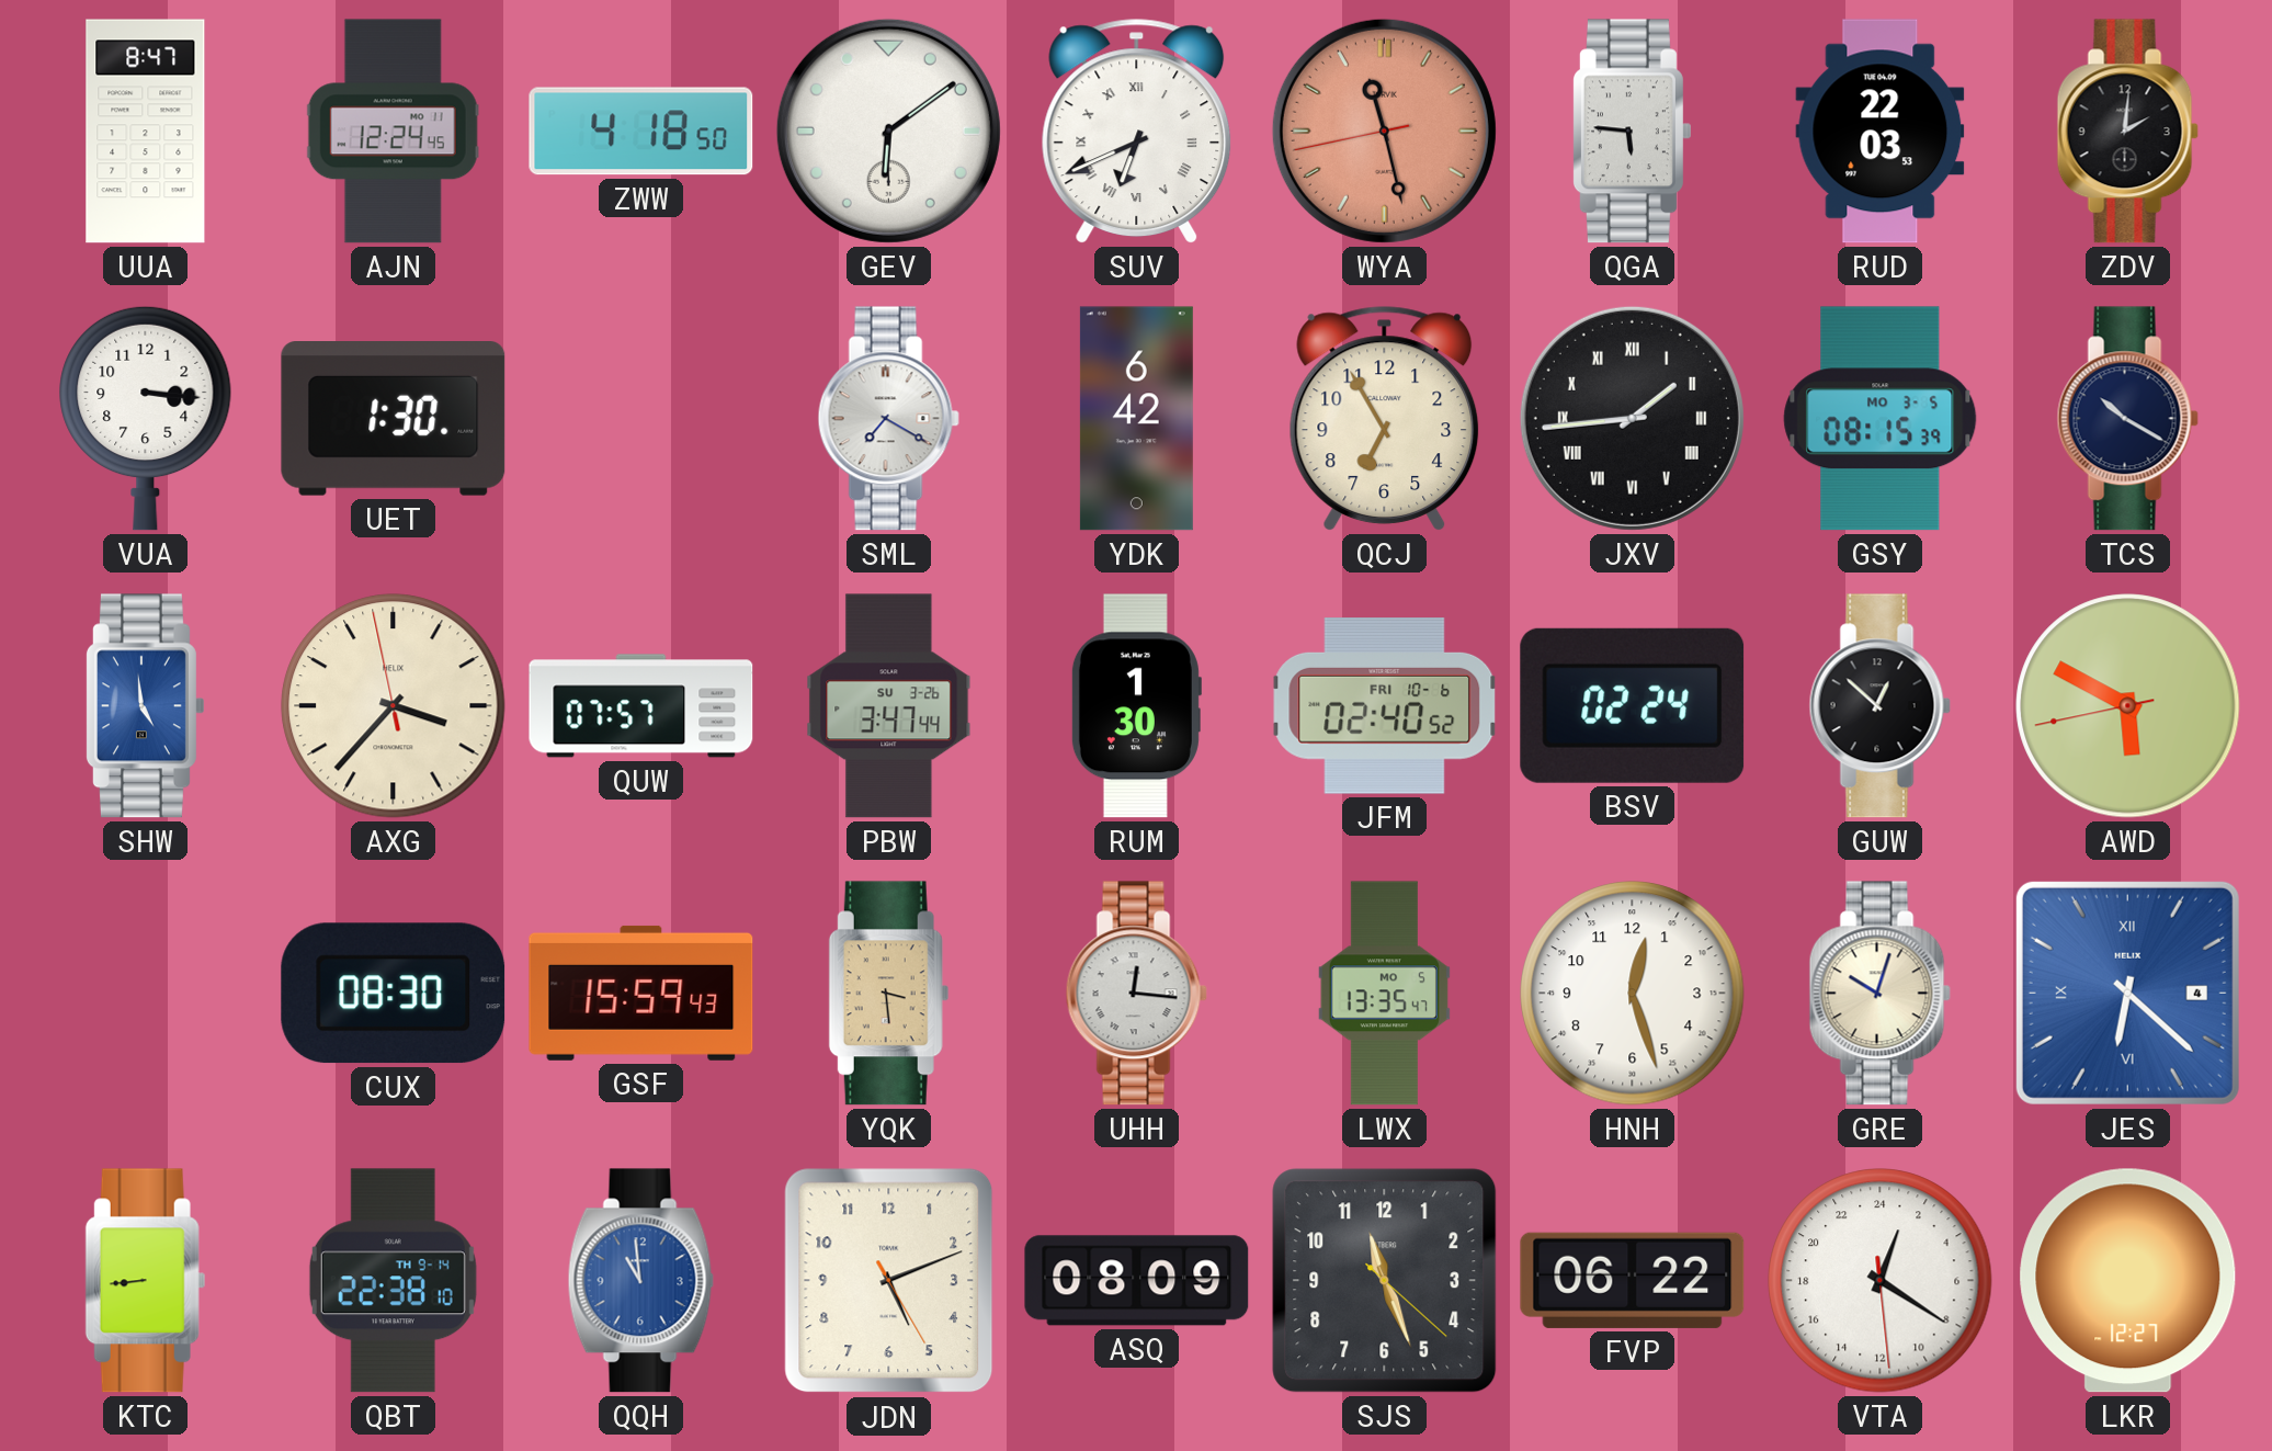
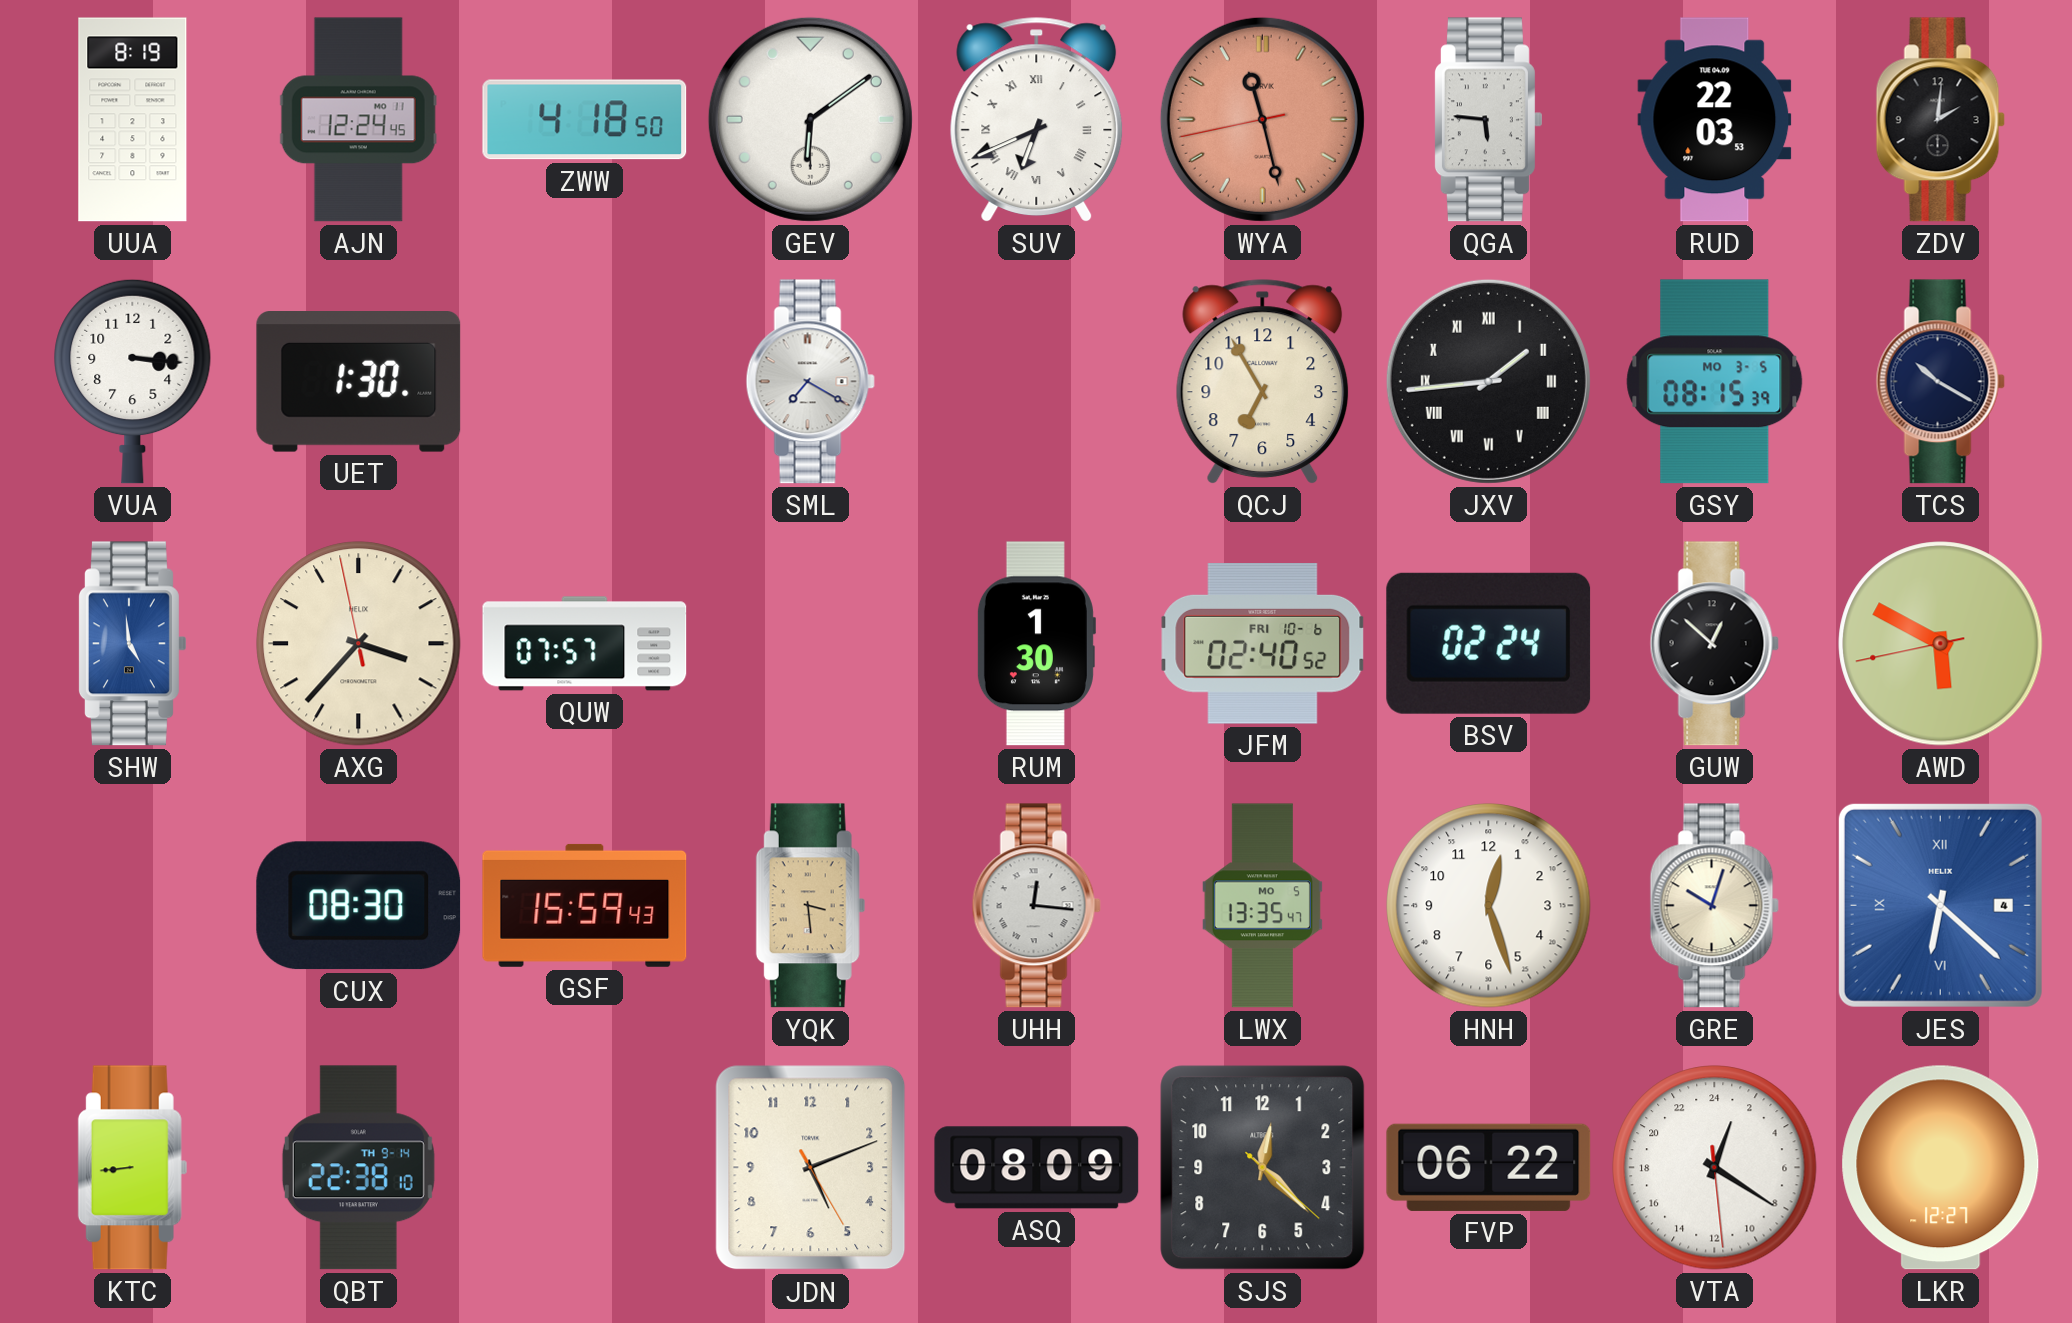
UUA: 8:47 -> 8:19 (133, 120)
YDK: 6:42 -> none (1136, 419)
PBW: 3:47 -> none (889, 706)
QQH: 10:59 -> none (640, 1281)
SJS: 11:26 -> 12:22 (1263, 1168)
